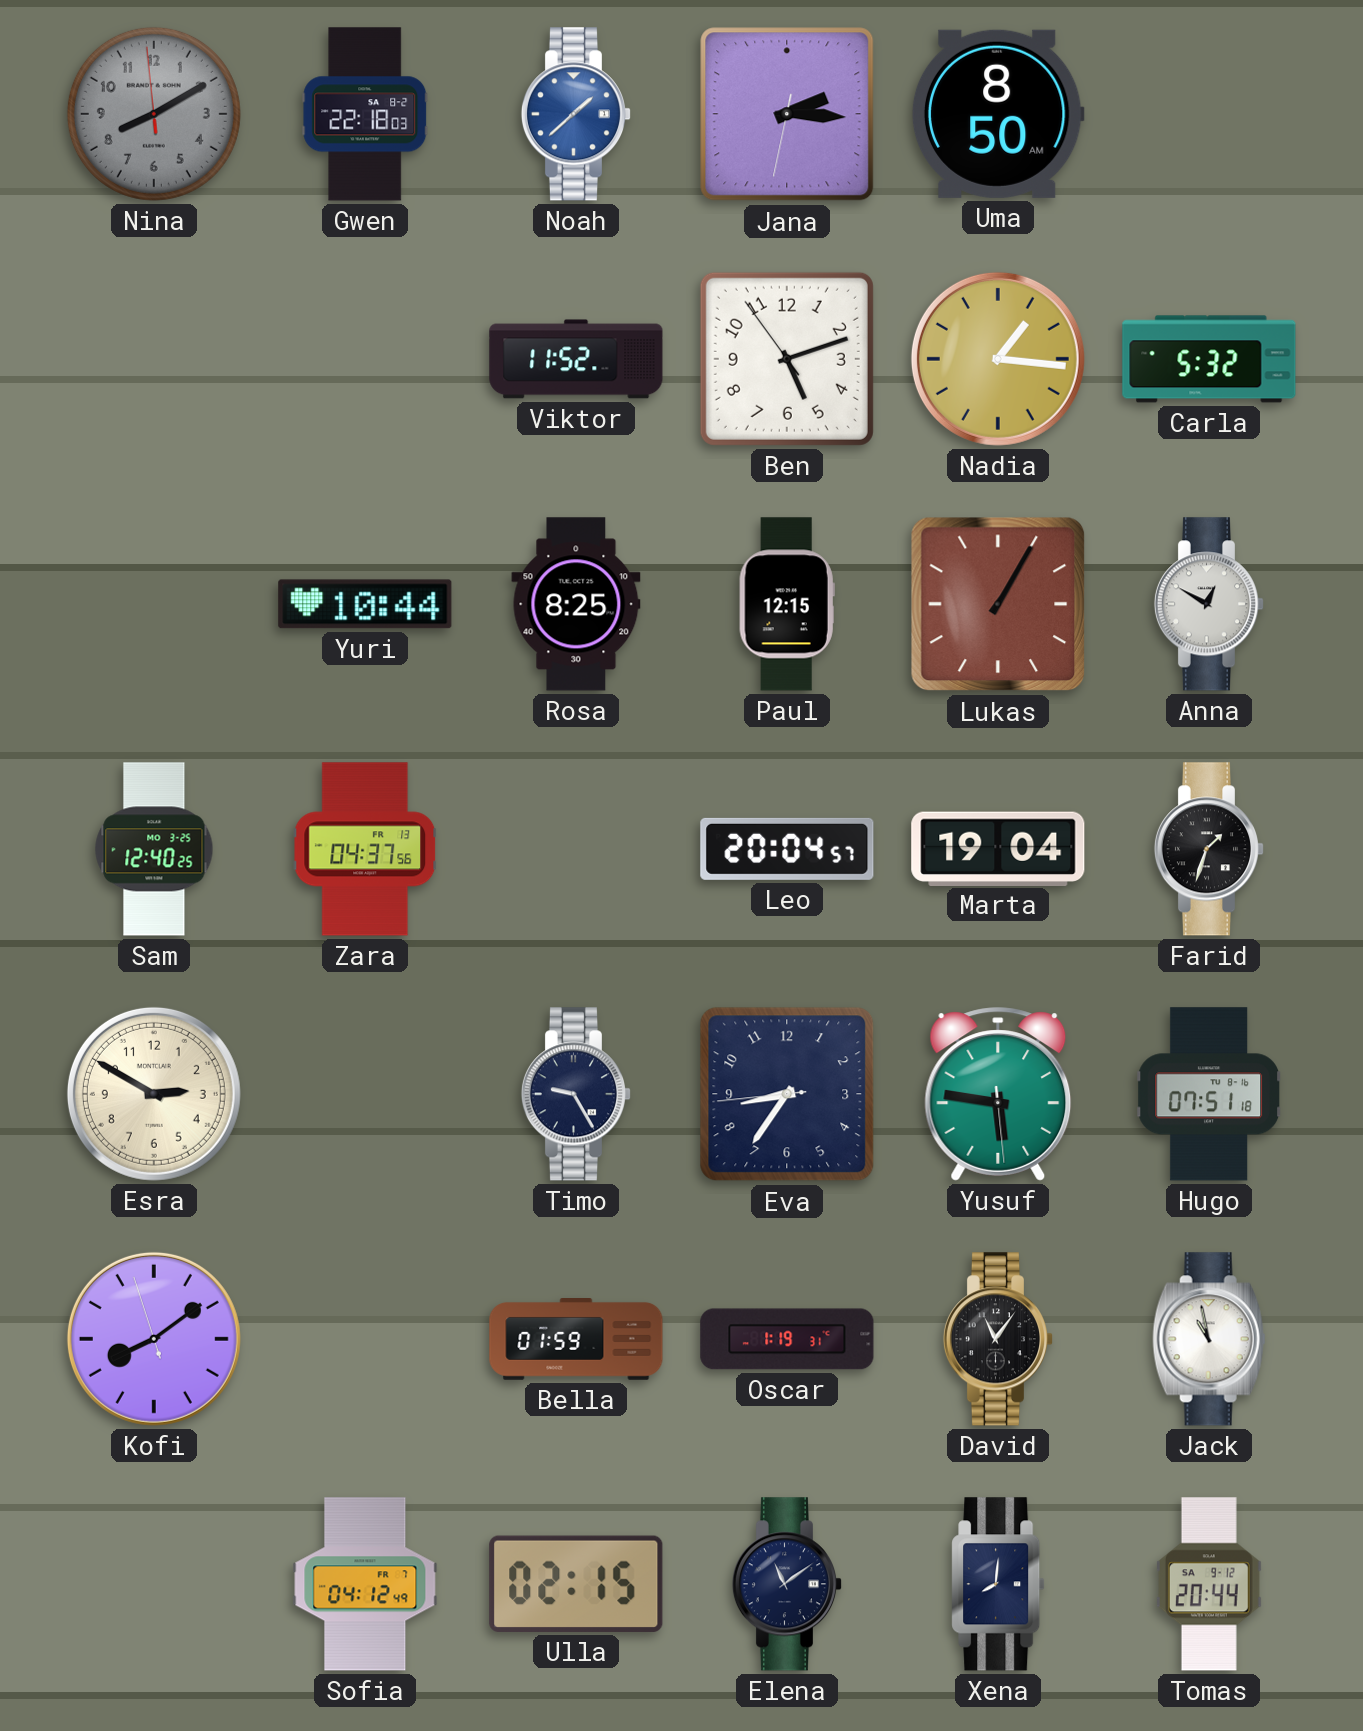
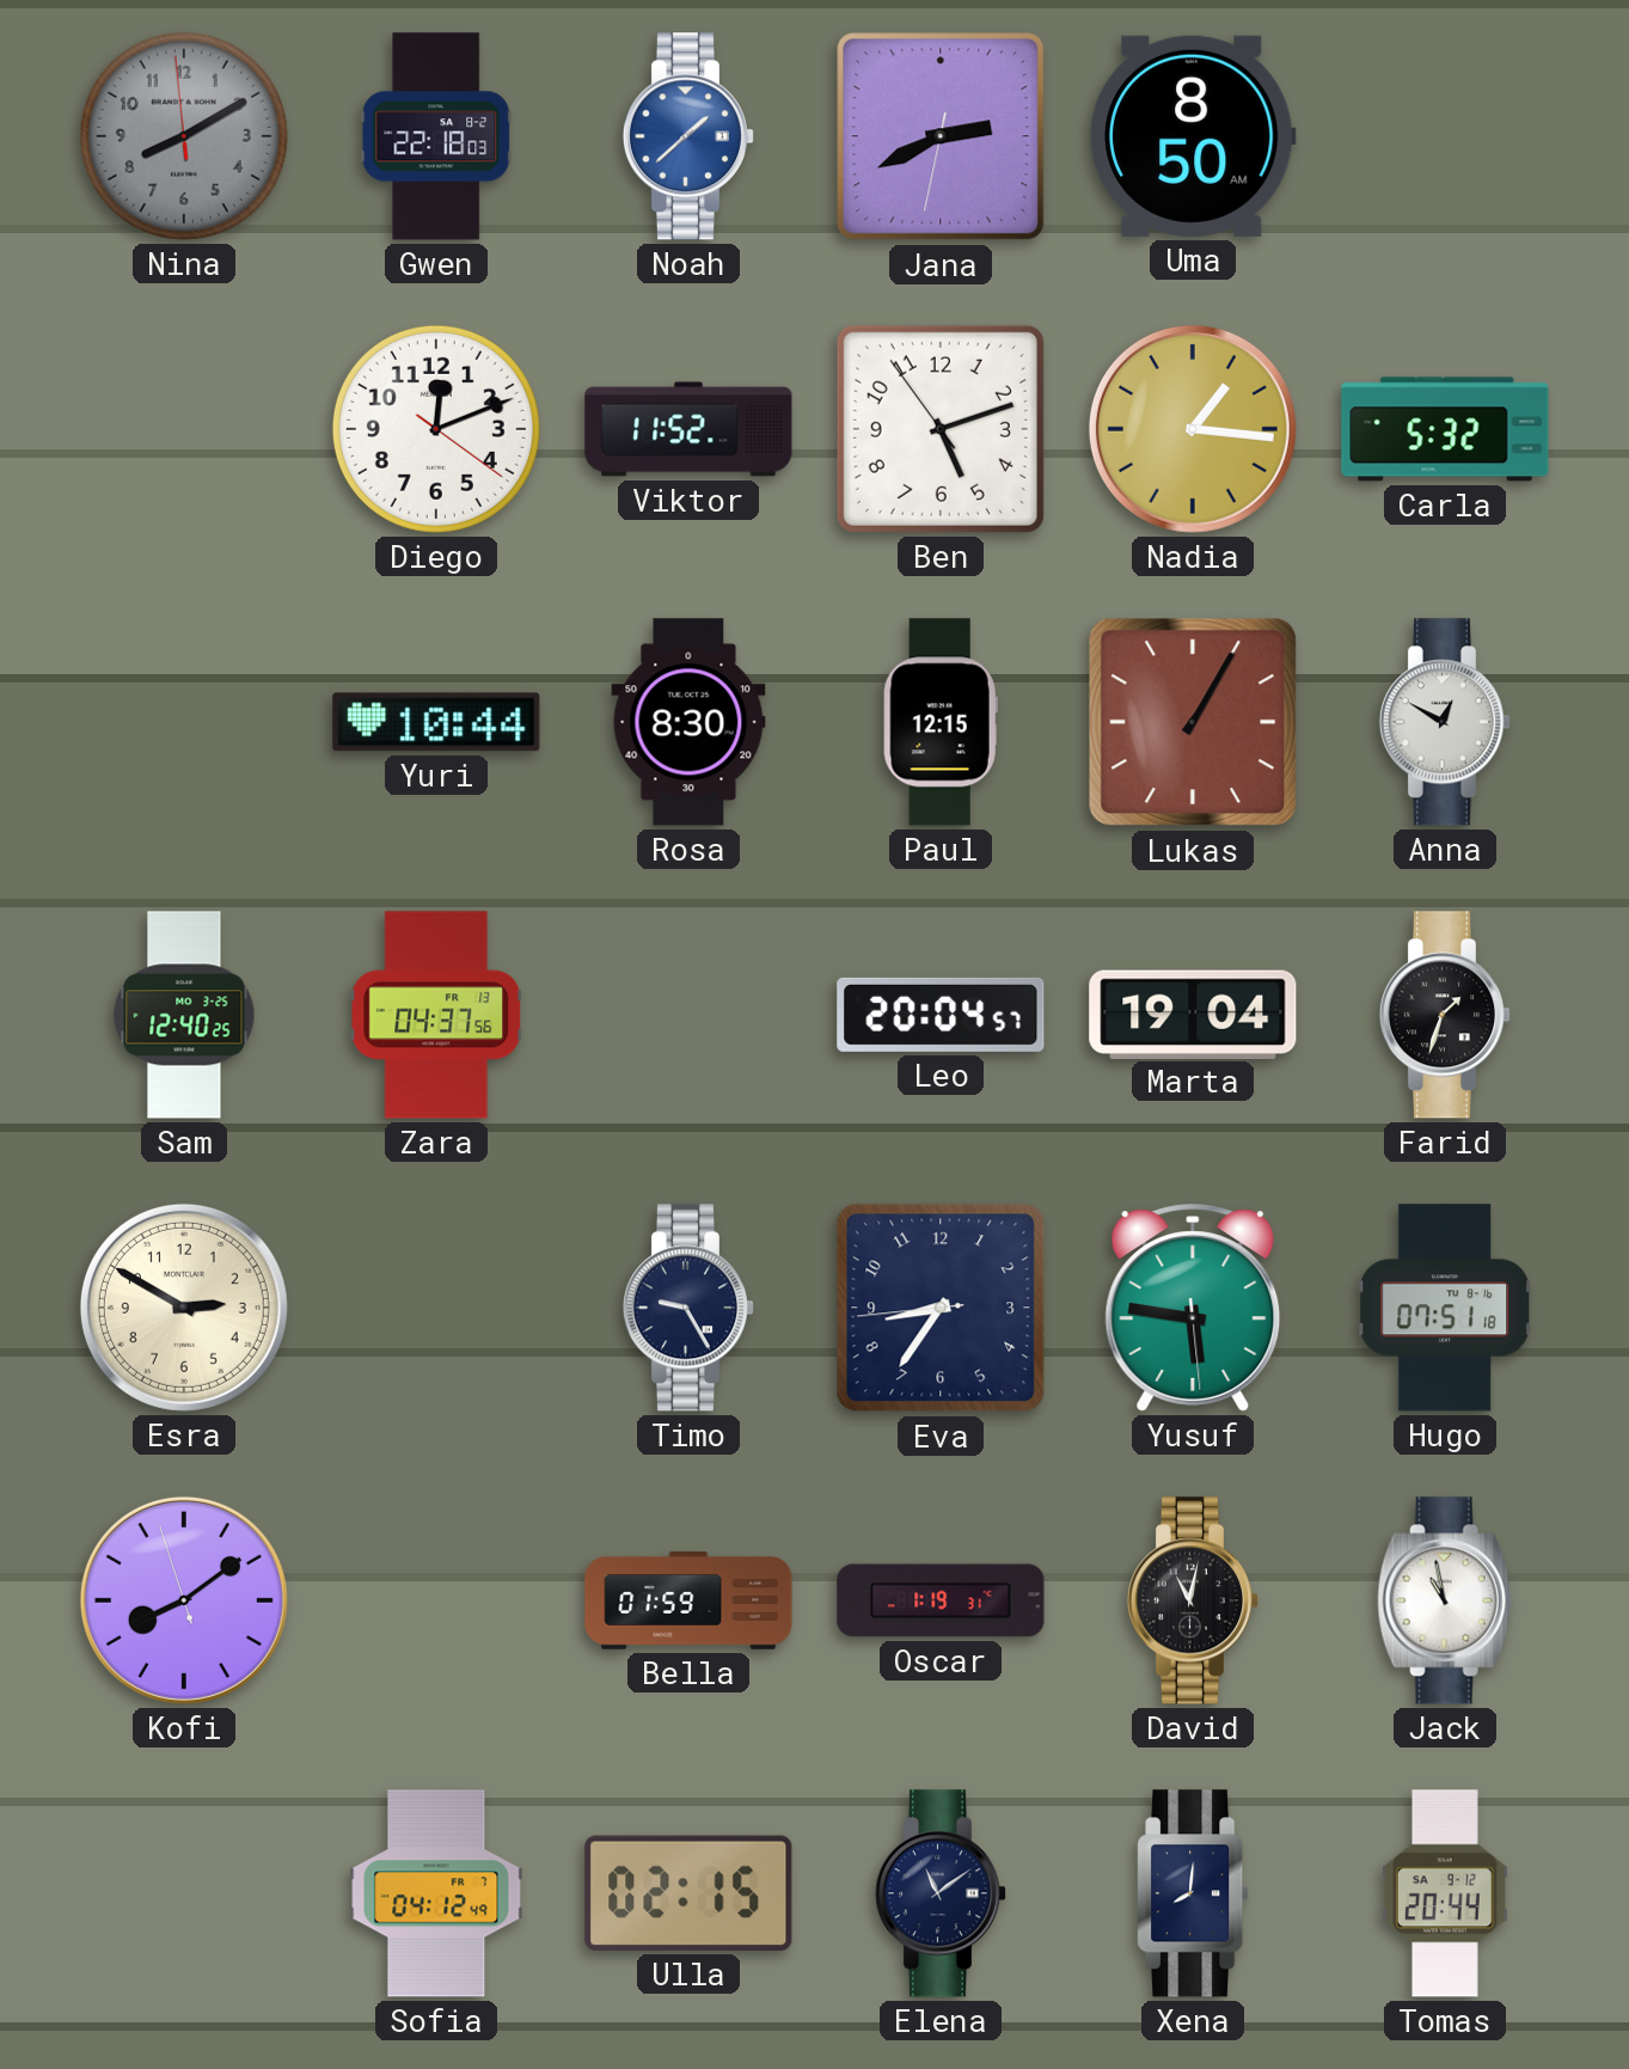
Jana: 2:15 -> 2:40 (941, 136)
Diego: none -> 12:11 (436, 429)
Rosa: 8:25 -> 8:30 (688, 722)
David: 11:06 -> 11:02 (1193, 1600)
